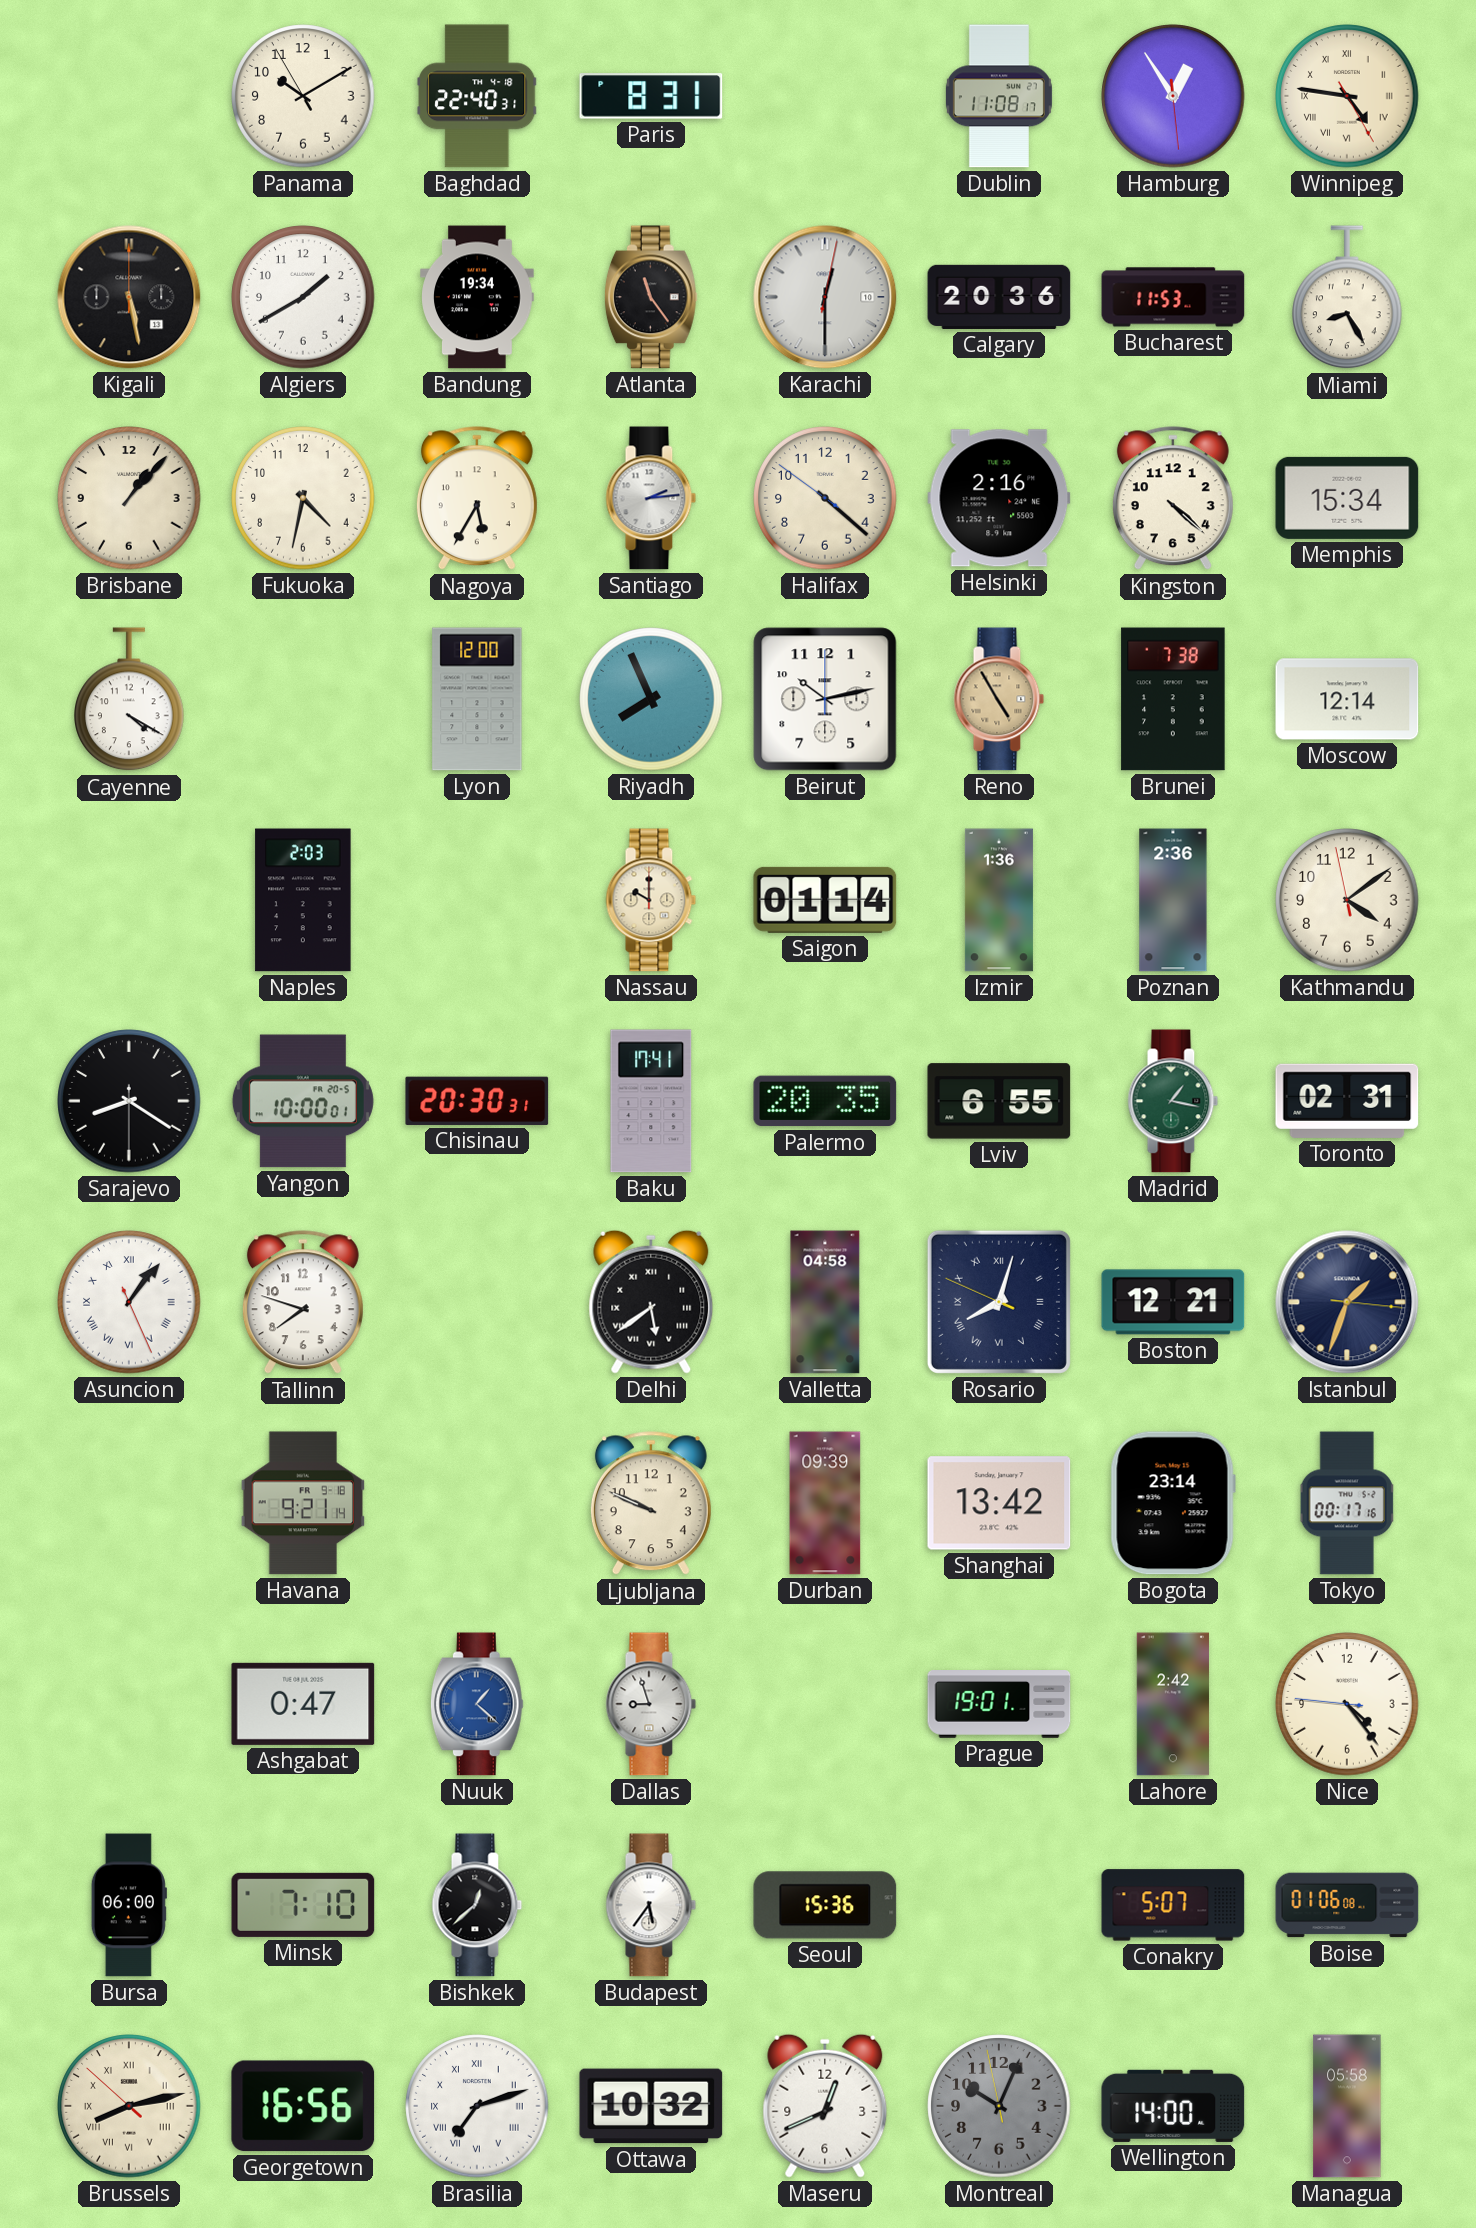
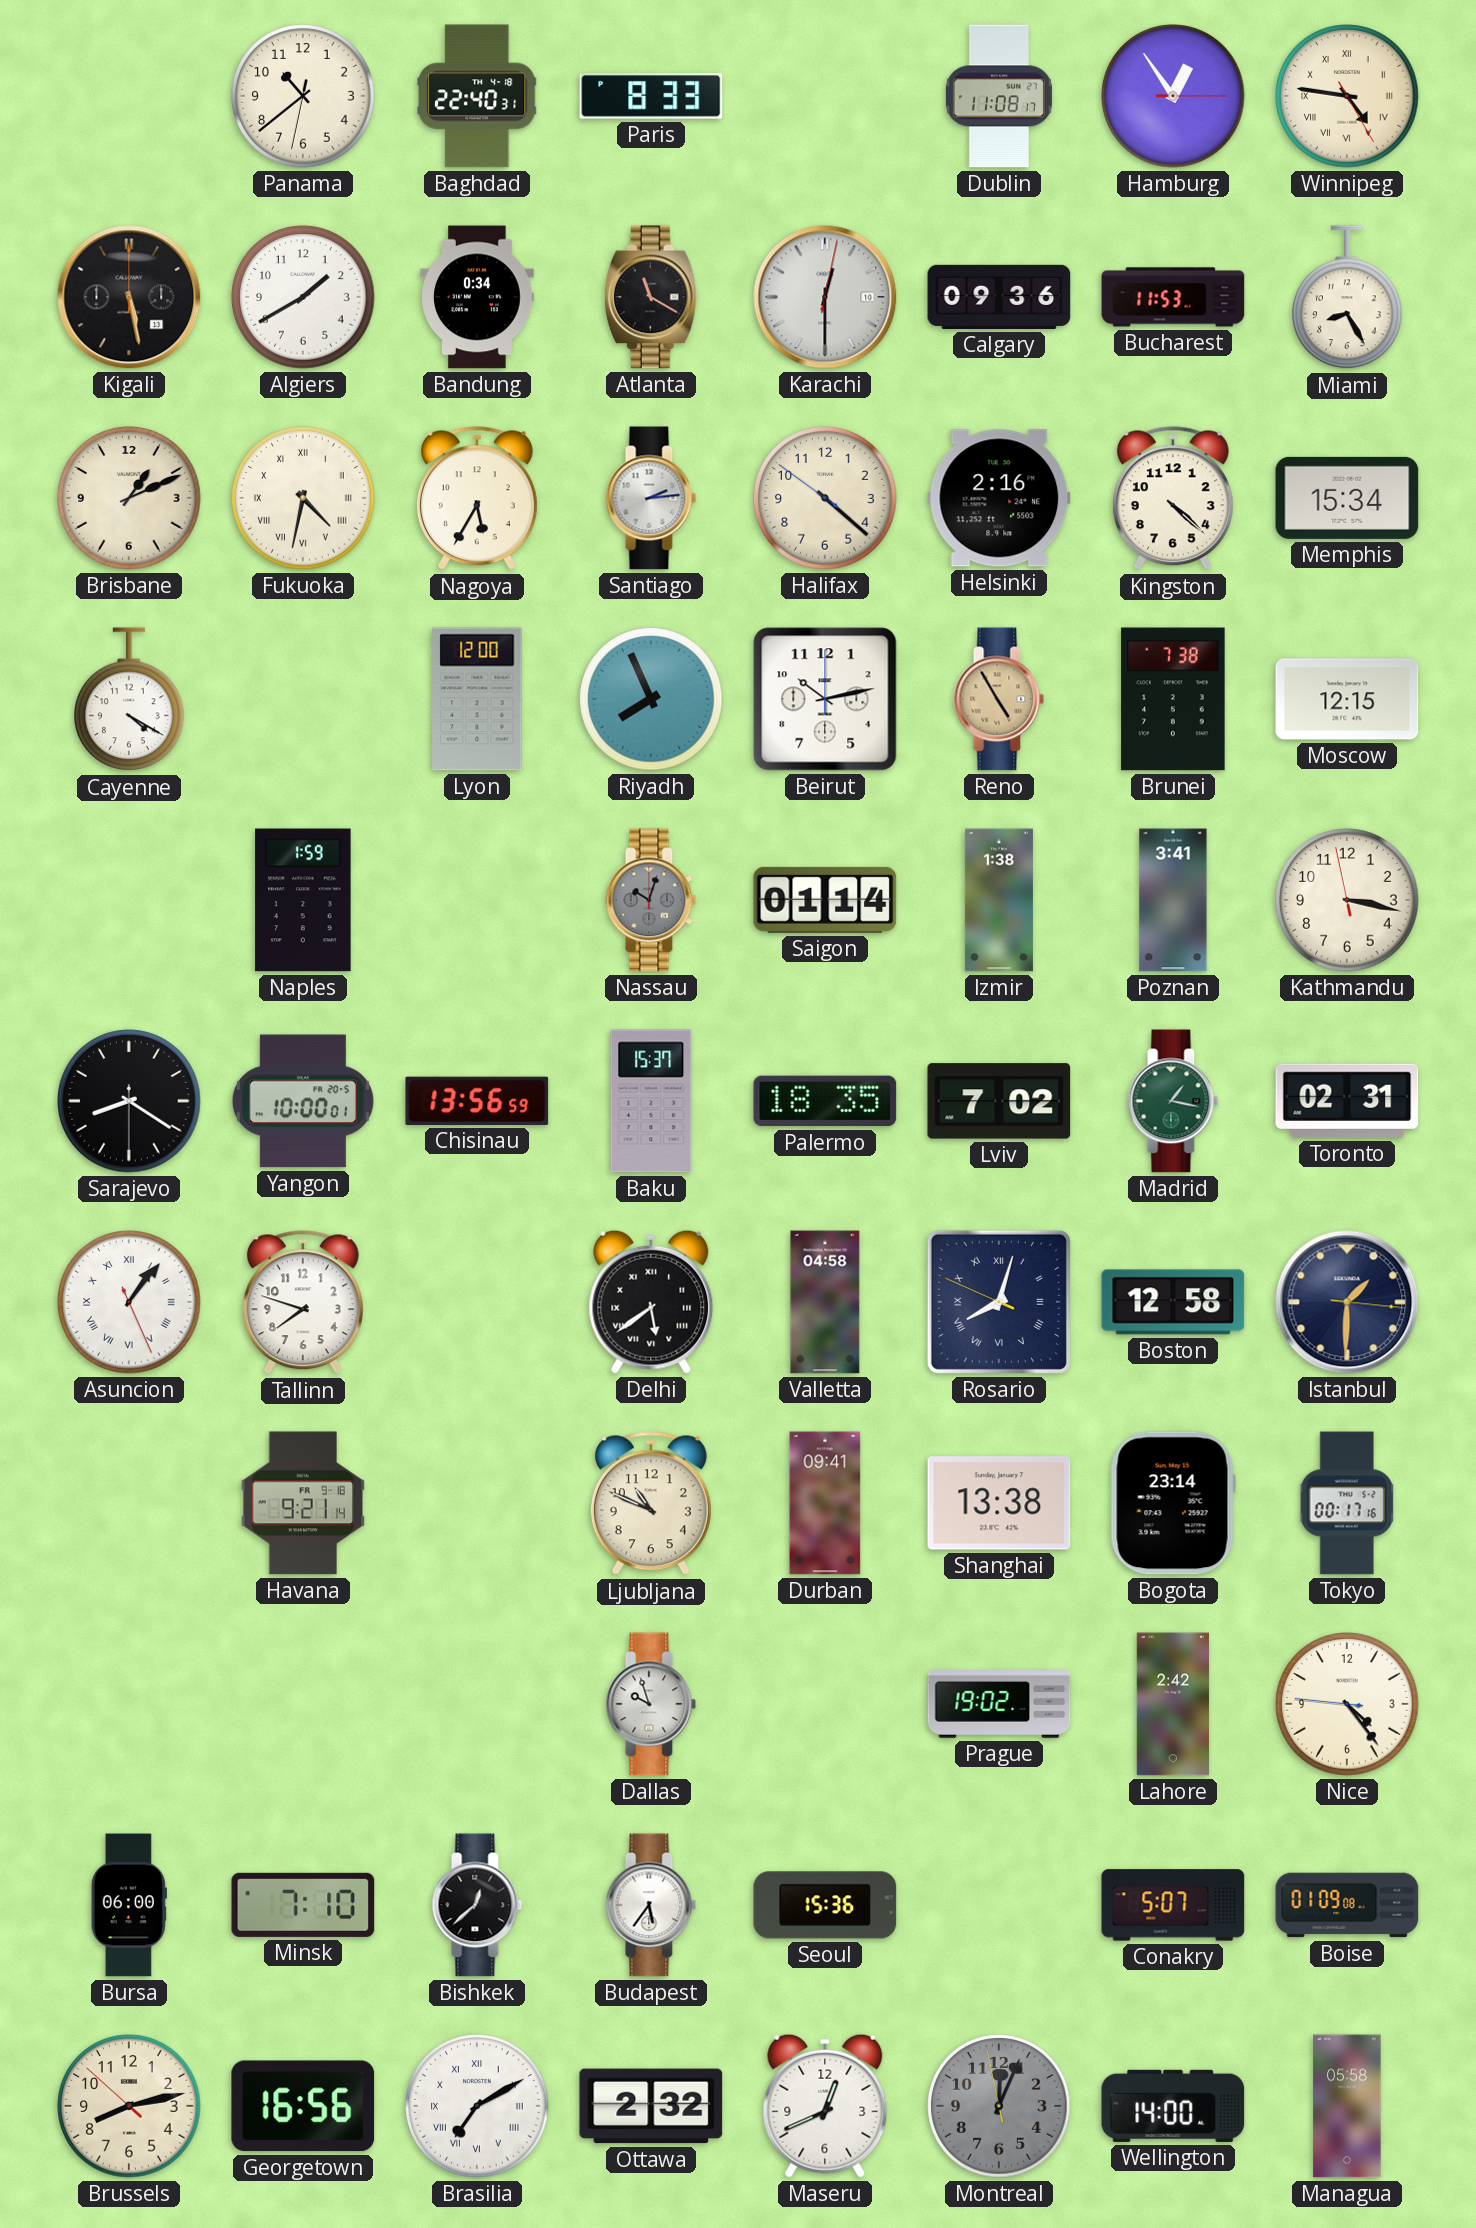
Panama: 10:09 -> 10:38 (303, 96)
Paris: 8:31 -> 8:33 (651, 96)
Hamburg: 12:54:29 -> 12:54:15 (1173, 96)
Bandung: 19:34 -> 0:34 (477, 297)
Atlanta: 11:24 -> 11:20 (651, 297)
Calgary: 20:36 -> 09:36 (999, 297)
Brisbane: 1:07 -> 1:11 (129, 498)
Fukuoka numerals: Arabic -> Roman (303, 498)
Moscow: 12:14 -> 12:15 (1347, 699)
Naples: 2:03 -> 1:59 (303, 900)
Nassau: 10:00 -> 10:03 (651, 900)
Nassau dial: cream -> grey (651, 900)
Izmir: 1:36 -> 1:38 (999, 900)
Poznan: 2:36 -> 3:41 (1173, 900)
Kathmandu: 4:08 -> 3:16 (1347, 900)
Chisinau: 20:30 -> 13:56 (477, 1101)
Baku: 17:41 -> 15:37 (651, 1101)
Palermo: 20:35 -> 18:35 (825, 1101)
Lviv: 6:55 -> 7:02 (999, 1101)
Boston: 12:21 -> 12:58 (1173, 1302)
Istanbul: 1:33 -> 1:30 (1347, 1302)
Ljubljana: 9:49 -> 10:49 (651, 1504)
Durban: 09:39 -> 09:41 (825, 1503)
Shanghai: 13:42 -> 13:38 (999, 1503)
Ashgabat: 0:47 -> none (303, 1704)
Nuuk: 1:22 -> none (477, 1704)
Dallas: 8:57 -> 9:57 (651, 1704)
Prague: 19:01 -> 19:02 (999, 1704)
Boise: 01:06 -> 01:09 (1347, 1905)
Brussels numerals: Roman -> Arabic (129, 2106)
Brasilia: 7:12 -> 7:10 (477, 2106)
Ottawa: 10:32 -> 2:32 (651, 2106)
Montreal: 10:03 -> 12:03 (999, 2106)
